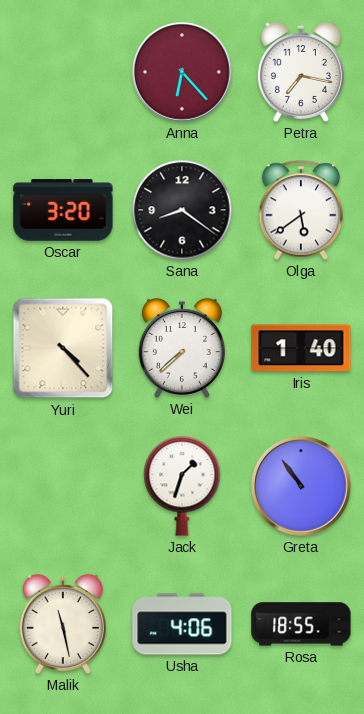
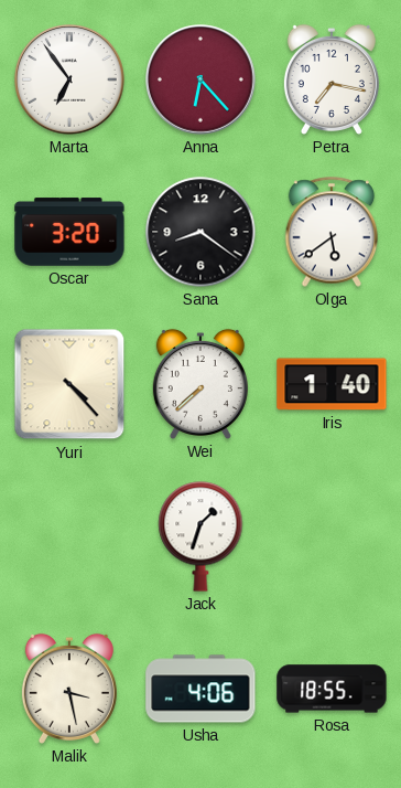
Marta: none -> 6:54 (69, 79)
Greta: 10:54 -> none (301, 486)
Malik: 11:28 -> 3:28 (69, 689)
